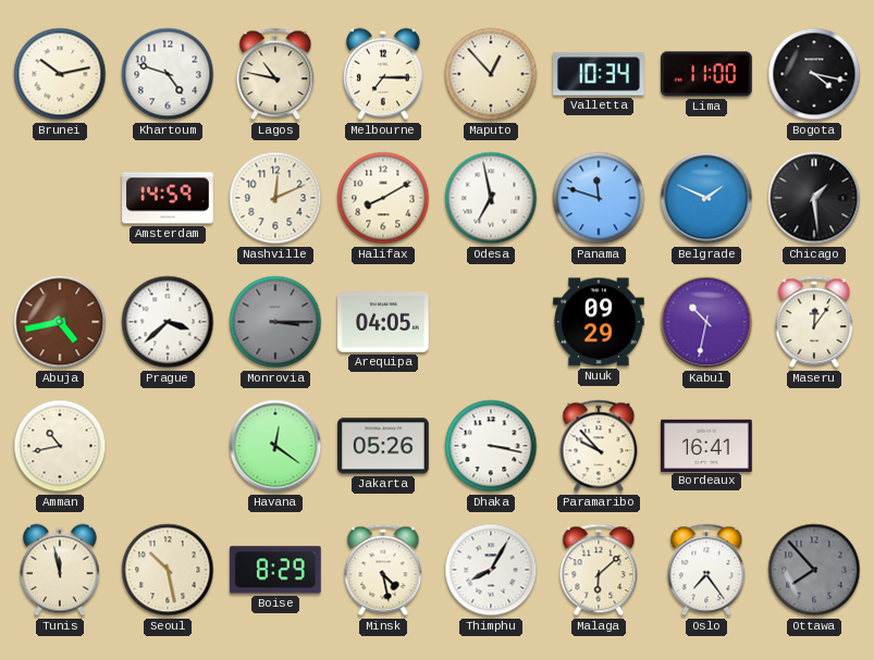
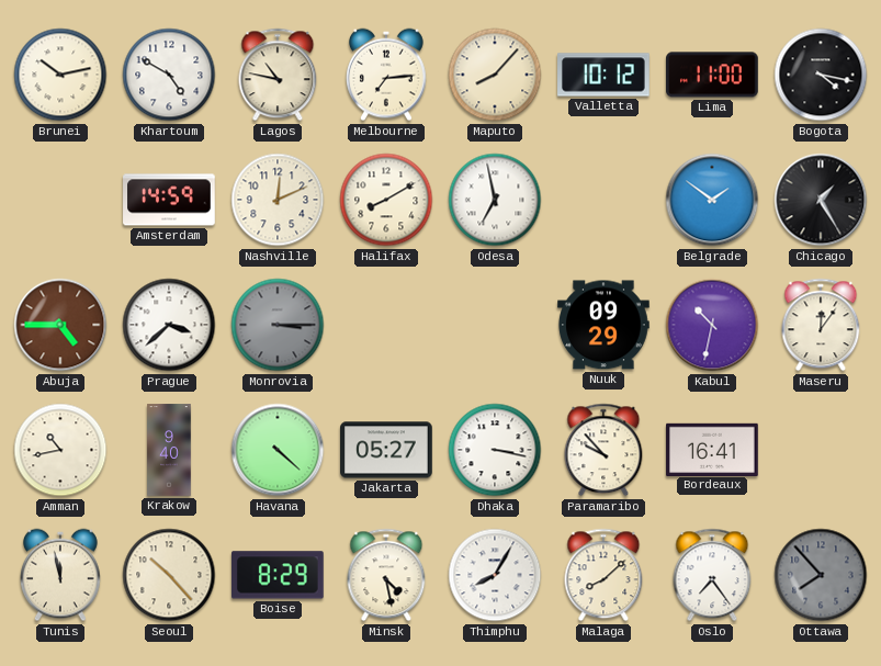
Khartoum: 4:48 -> 4:50 (169, 75)
Melbourne: 7:15 -> 7:14 (387, 75)
Maputo: 12:53 -> 8:07 (495, 75)
Valletta: 10:34 -> 10:12 (603, 75)
Panama: 11:48 -> none (599, 198)
Belgrade: 1:49 -> 1:51 (712, 200)
Chicago: 1:29 -> 1:25 (821, 200)
Abuja: 4:43 -> 4:45 (60, 325)
Arequipa: 04:05 -> none (384, 323)
Krakow: none -> 9:40 (169, 450)
Havana: 12:21 -> 4:22 (278, 450)
Jakarta: 05:26 -> 05:27 (386, 450)
Seoul: 10:28 -> 10:23 (169, 575)
Malaga: 6:08 -> 8:08 (603, 575)
